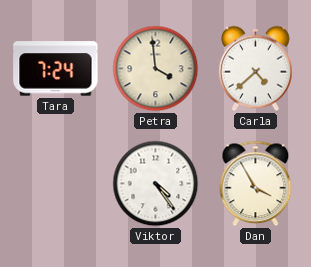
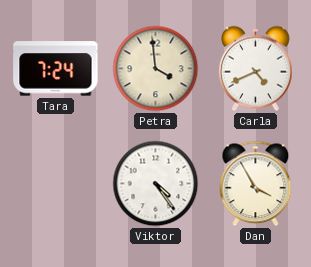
Carla: 4:38 -> 4:41 (256, 69)
